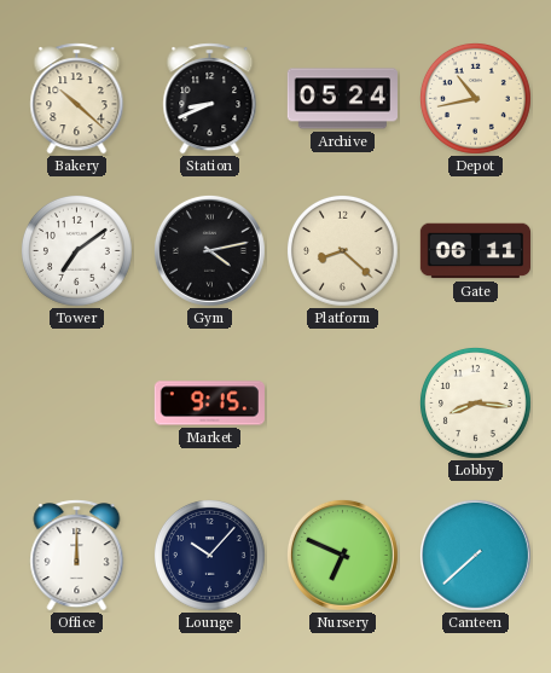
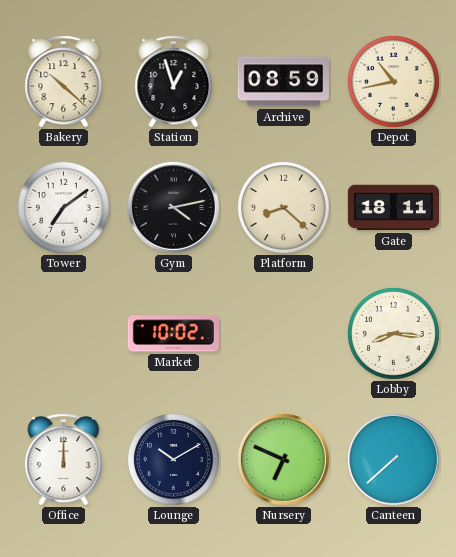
Station: 8:41 -> 12:57 (174, 82)
Archive: 05:24 -> 08:59 (283, 82)
Gate: 06:11 -> 18:11 (393, 208)
Market: 9:15 -> 10:02 (173, 334)
Lounge: 10:07 -> 10:10 (173, 459)
